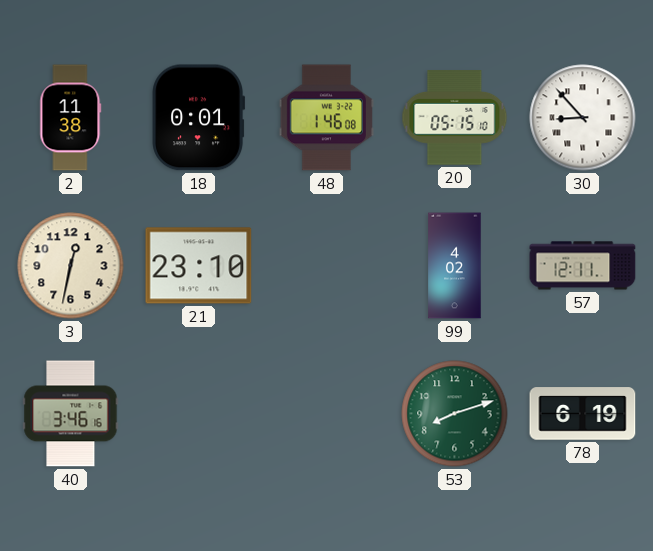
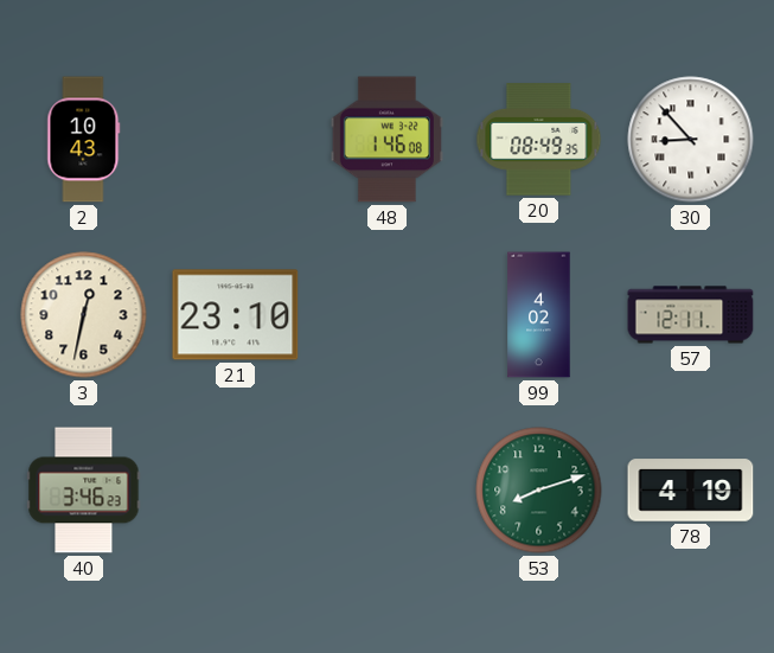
2: 11:38 -> 10:43 (84, 140)
18: 0:01 -> none (199, 118)
20: 05:15 -> 08:49 (539, 140)
40: 3:46:16 -> 3:46:23 (84, 491)
78: 6:19 -> 4:19 (691, 491)
